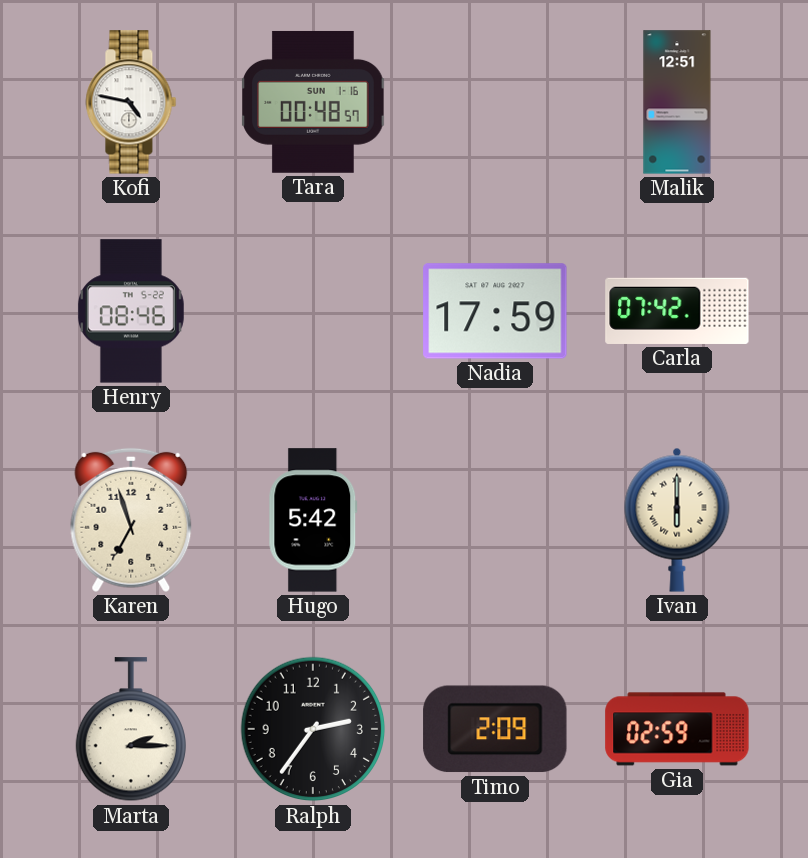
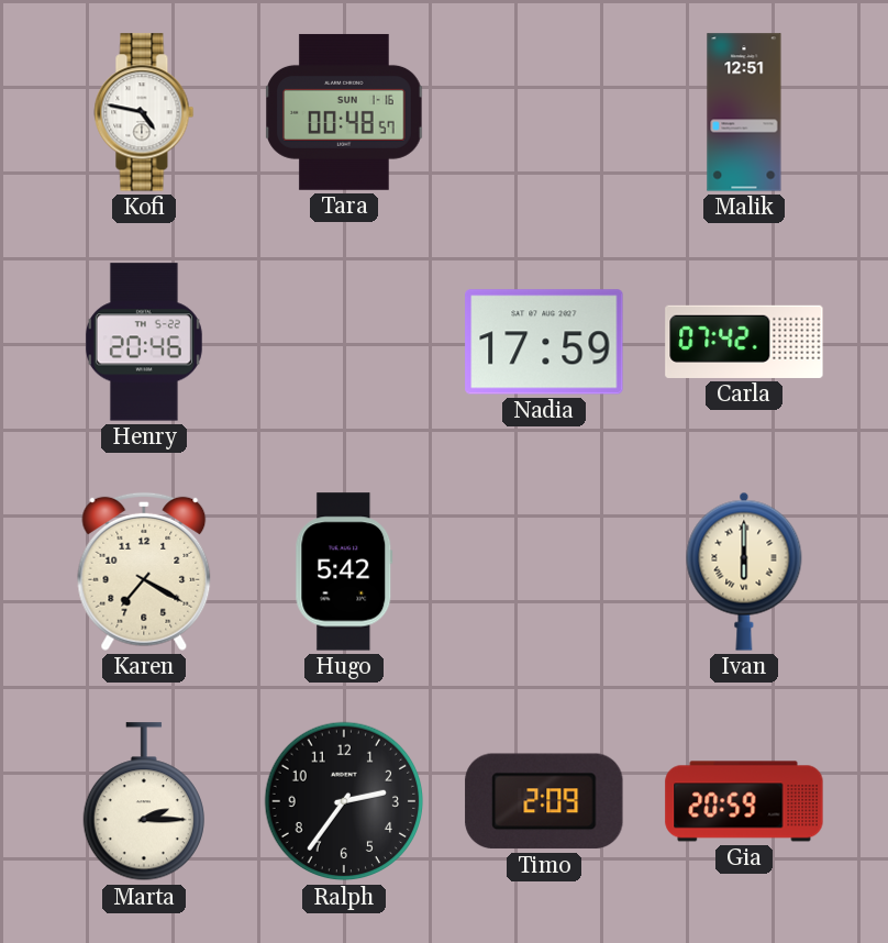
Henry: 08:46 -> 20:46 (144, 342)
Karen: 6:57 -> 7:20 (144, 572)
Gia: 02:59 -> 20:59 (744, 801)
